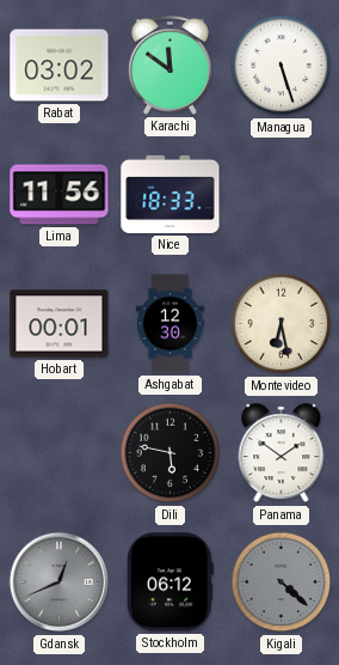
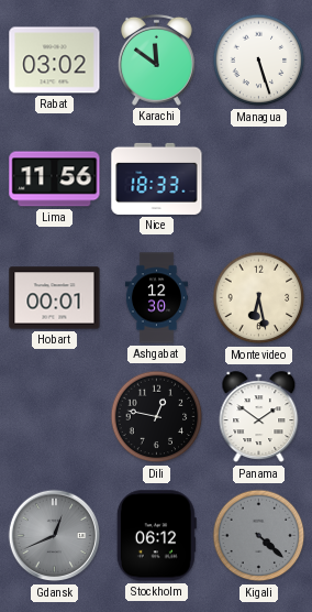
Dili: 5:47 -> 12:47 (157, 417)
